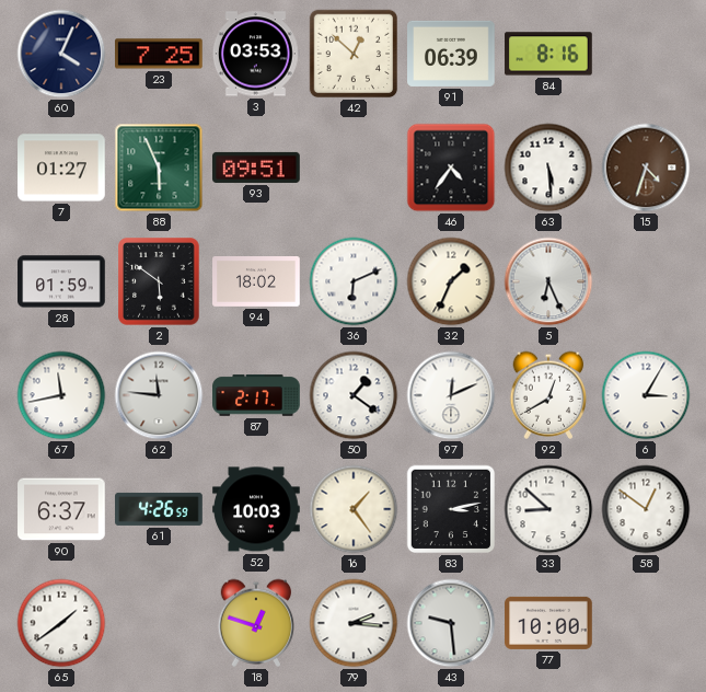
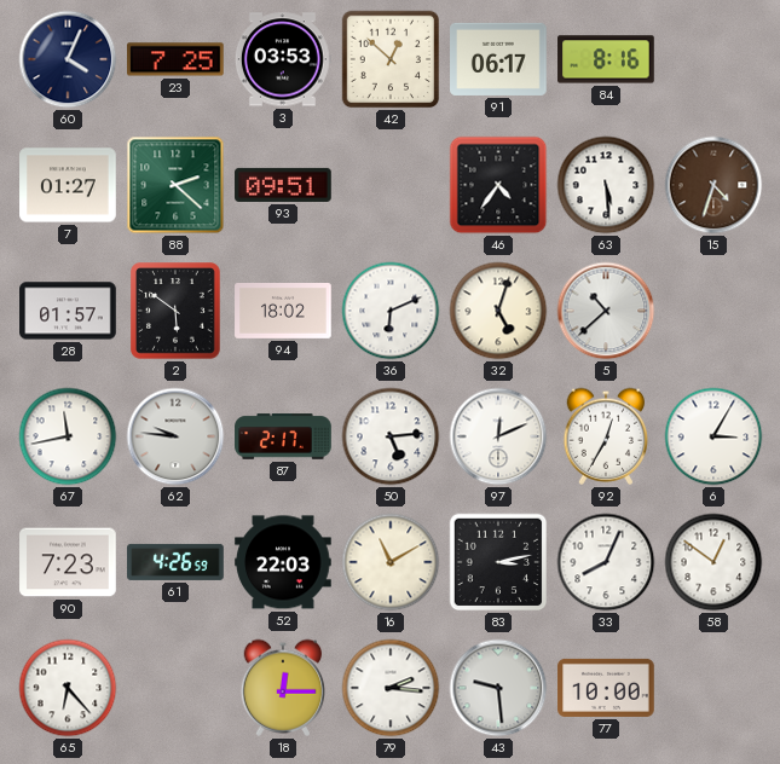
91: 06:39 -> 06:17 (498, 59)
88: 5:56 -> 2:22 (175, 185)
28: 01:59 -> 01:57 (68, 311)
32: 1:34 -> 5:03 (498, 311)
5: 6:26 -> 10:38 (606, 311)
62: 11:46 -> 9:46 (175, 436)
50: 1:21 -> 5:14 (391, 436)
92: 12:40 -> 12:35 (606, 436)
90: 6:37 -> 7:23 (68, 562)
52: 10:03 -> 22:03 (283, 562)
16: 1:24 -> 11:10 (391, 562)
33: 8:52 -> 8:04 (606, 562)
65: 1:39 -> 6:23 (68, 688)
18: 12:48 -> 12:15 (283, 688)
